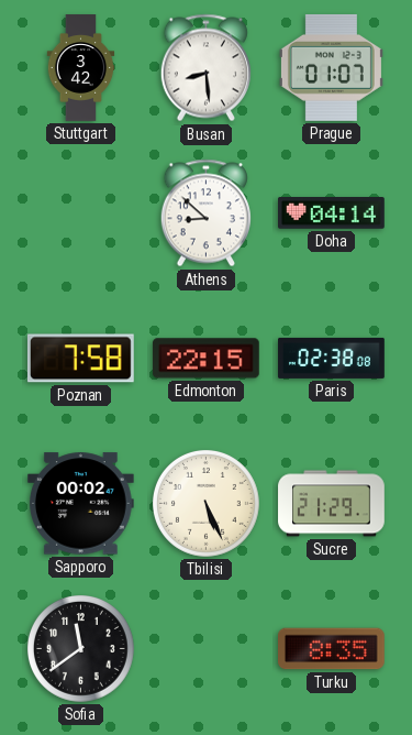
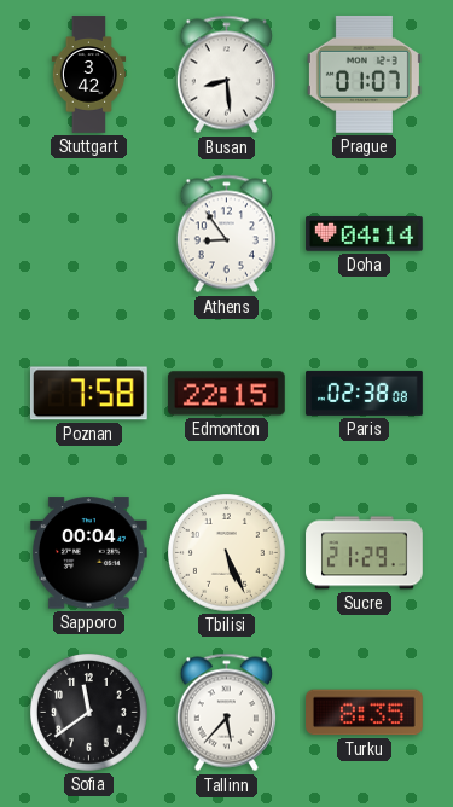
Athens: 8:52 -> 8:54 (226, 234)
Sapporo: 00:02 -> 00:04 (88, 553)
Tallinn: none -> 5:37 (226, 713)
